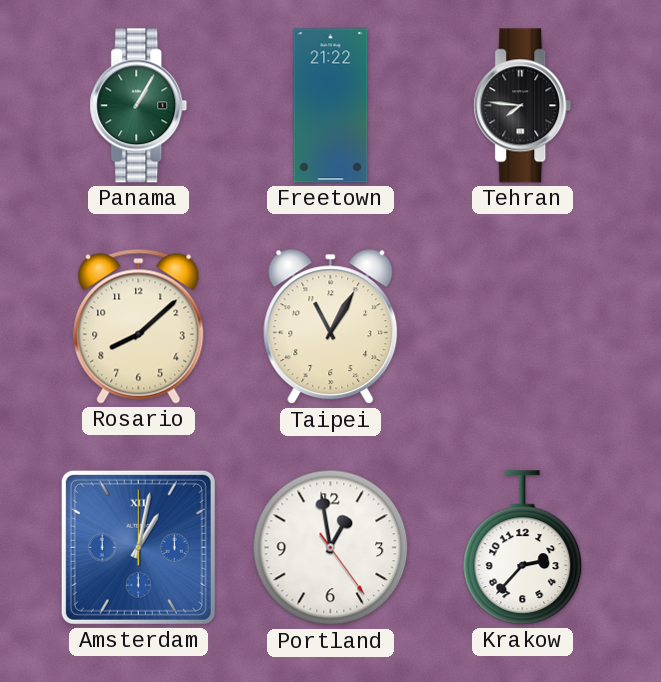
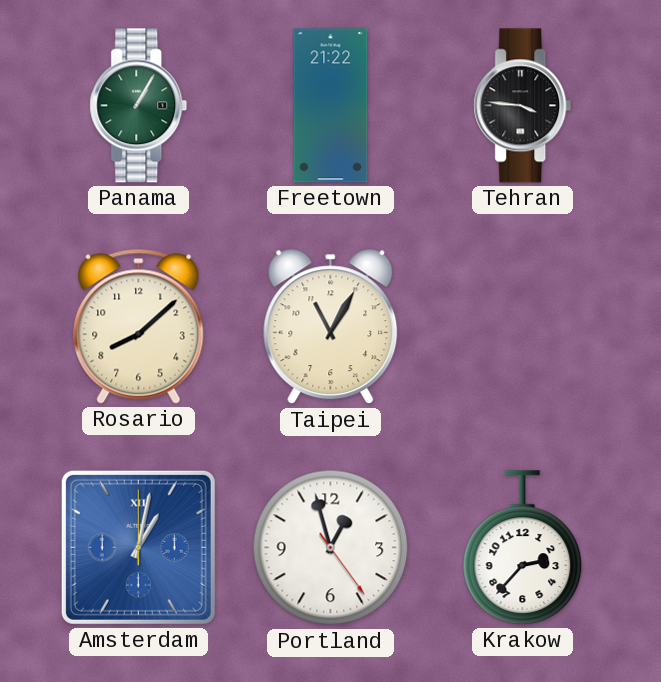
Tehran: 7:46 -> 3:46 (523, 106)
Portland: 12:58 -> 12:57 (331, 548)
